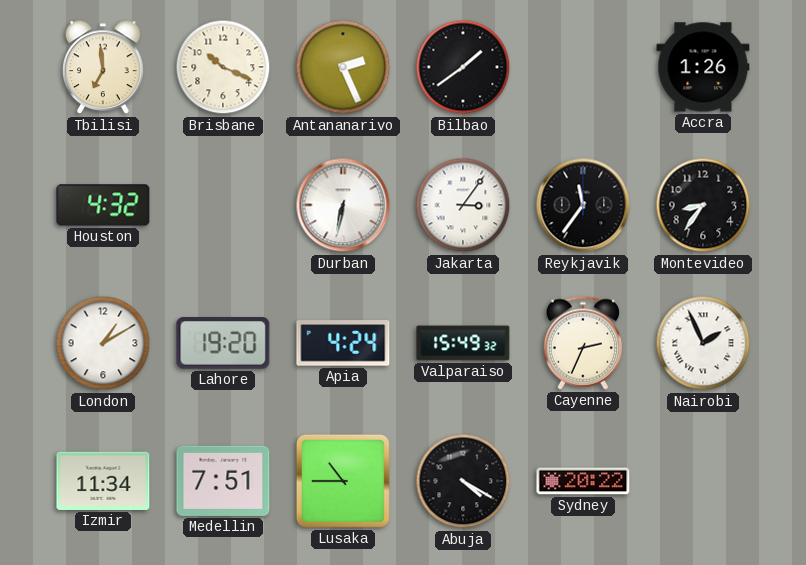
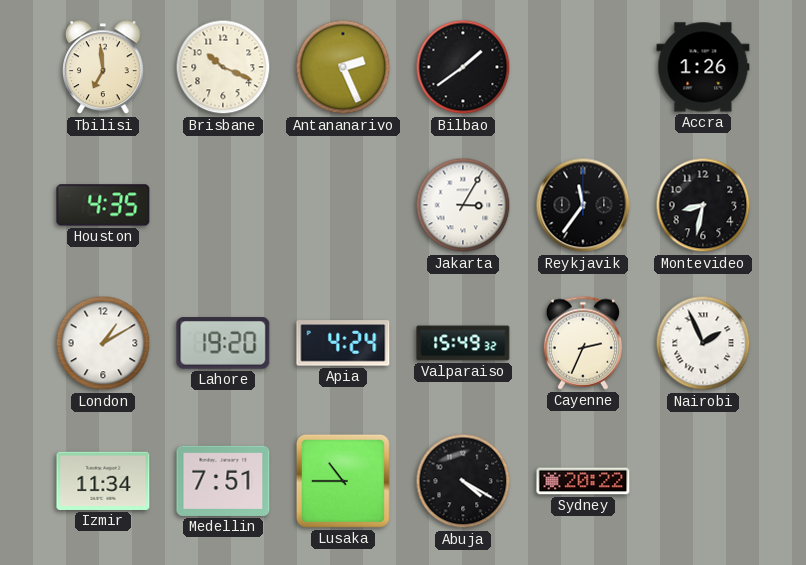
Houston: 4:32 -> 4:35 (103, 205)
Durban: 6:32 -> none (343, 205)
Jakarta: 3:06 -> 3:05 (463, 205)
Montevideo: 8:36 -> 8:32 (703, 205)
